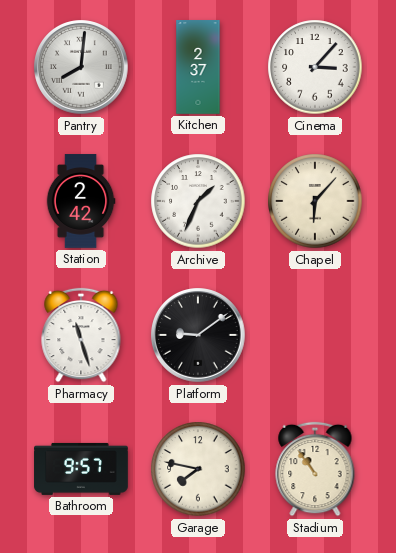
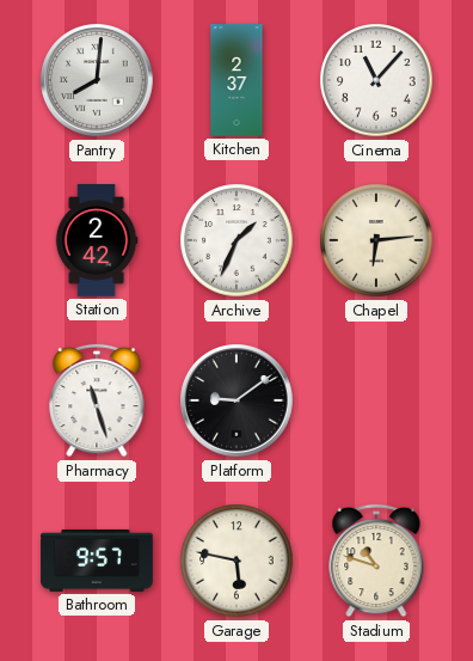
Cinema: 3:07 -> 11:07 (376, 80)
Chapel: 6:07 -> 6:14 (376, 240)
Garage: 7:47 -> 5:47 (236, 561)
Stadium: 10:54 -> 10:48 (376, 561)
